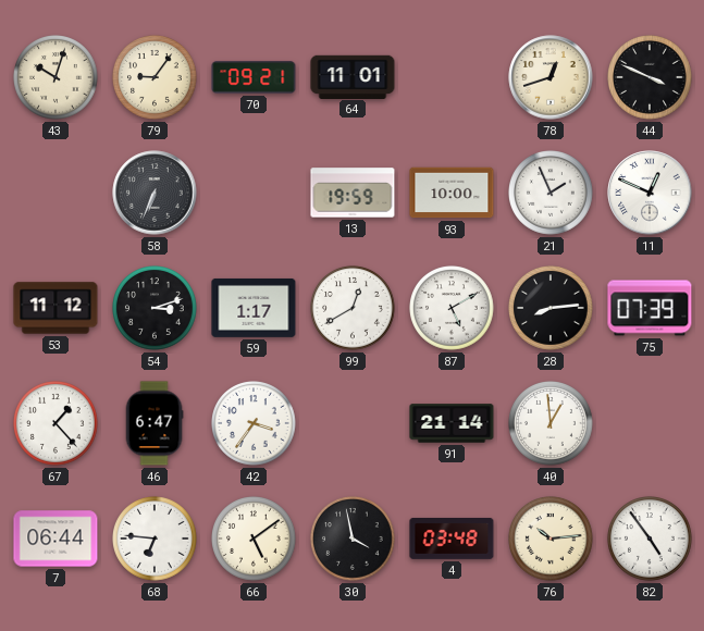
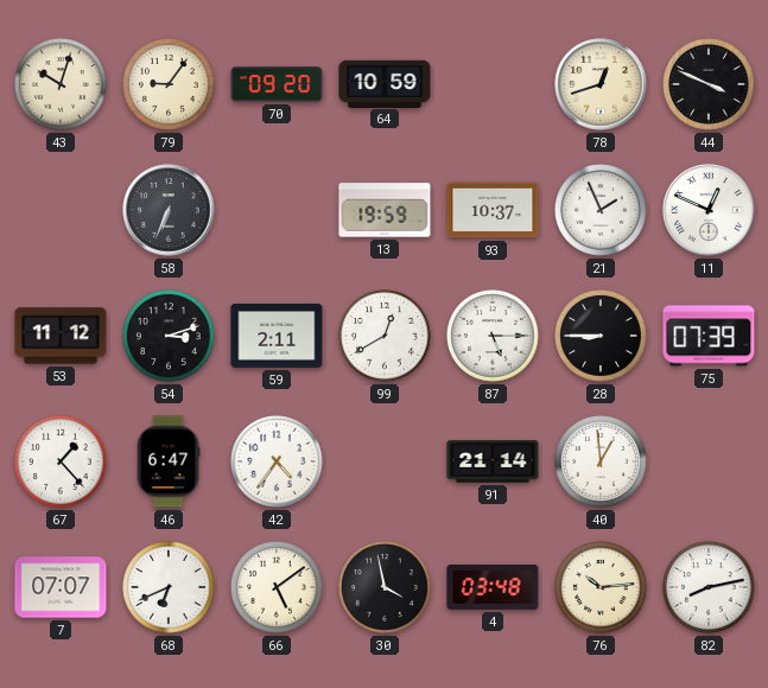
70: 09:21 -> 09:20 (277, 84)
64: 11:01 -> 10:59 (385, 83)
93: 10:00 -> 10:37 (493, 210)
59: 1:17 -> 2:11 (277, 336)
87: 5:10 -> 5:15 (494, 337)
28: 8:14 -> 8:45 (602, 337)
42: 3:36 -> 4:36 (278, 463)
7: 06:44 -> 07:07 (61, 587)
68: 6:46 -> 6:41 (170, 588)
82: 4:54 -> 8:13 (710, 588)
